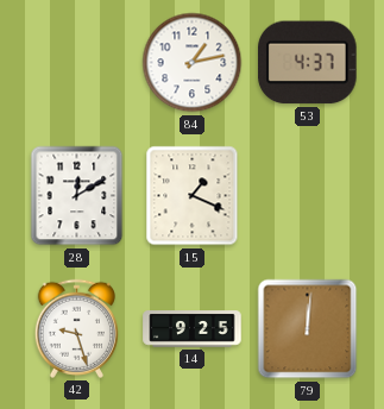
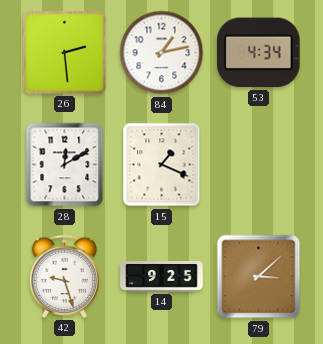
26: none -> 2:29 (64, 52)
53: 4:37 -> 4:34 (259, 53)
79: 12:01 -> 3:08 (259, 277)
